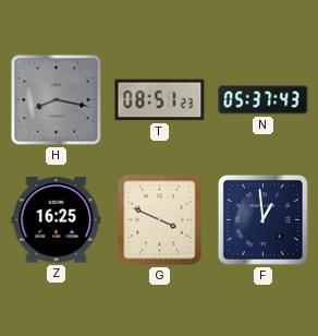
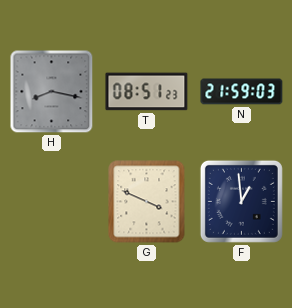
N: 05:37 -> 21:59 (242, 92)
Z: 16:25 -> none (57, 220)
